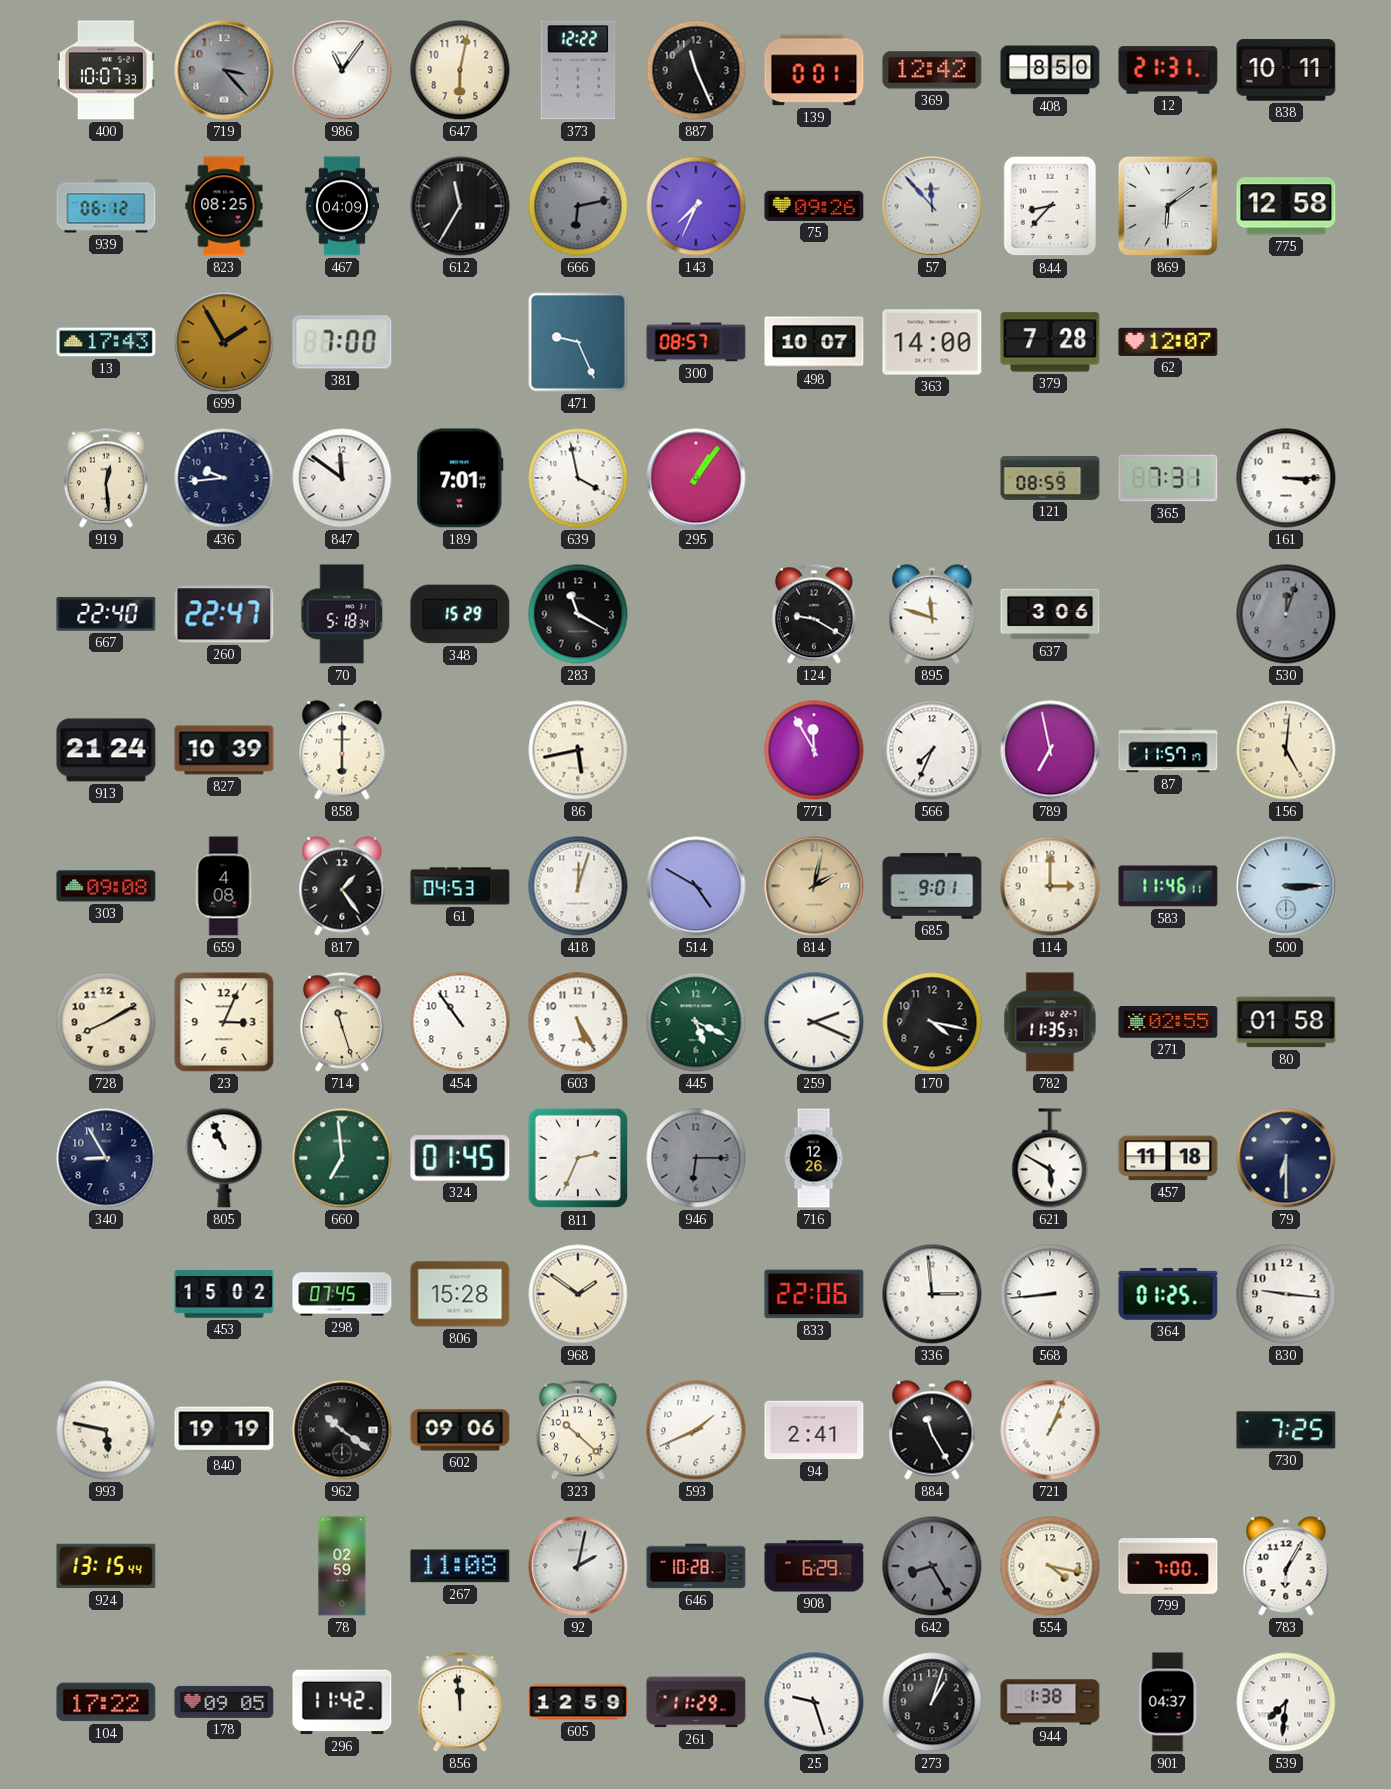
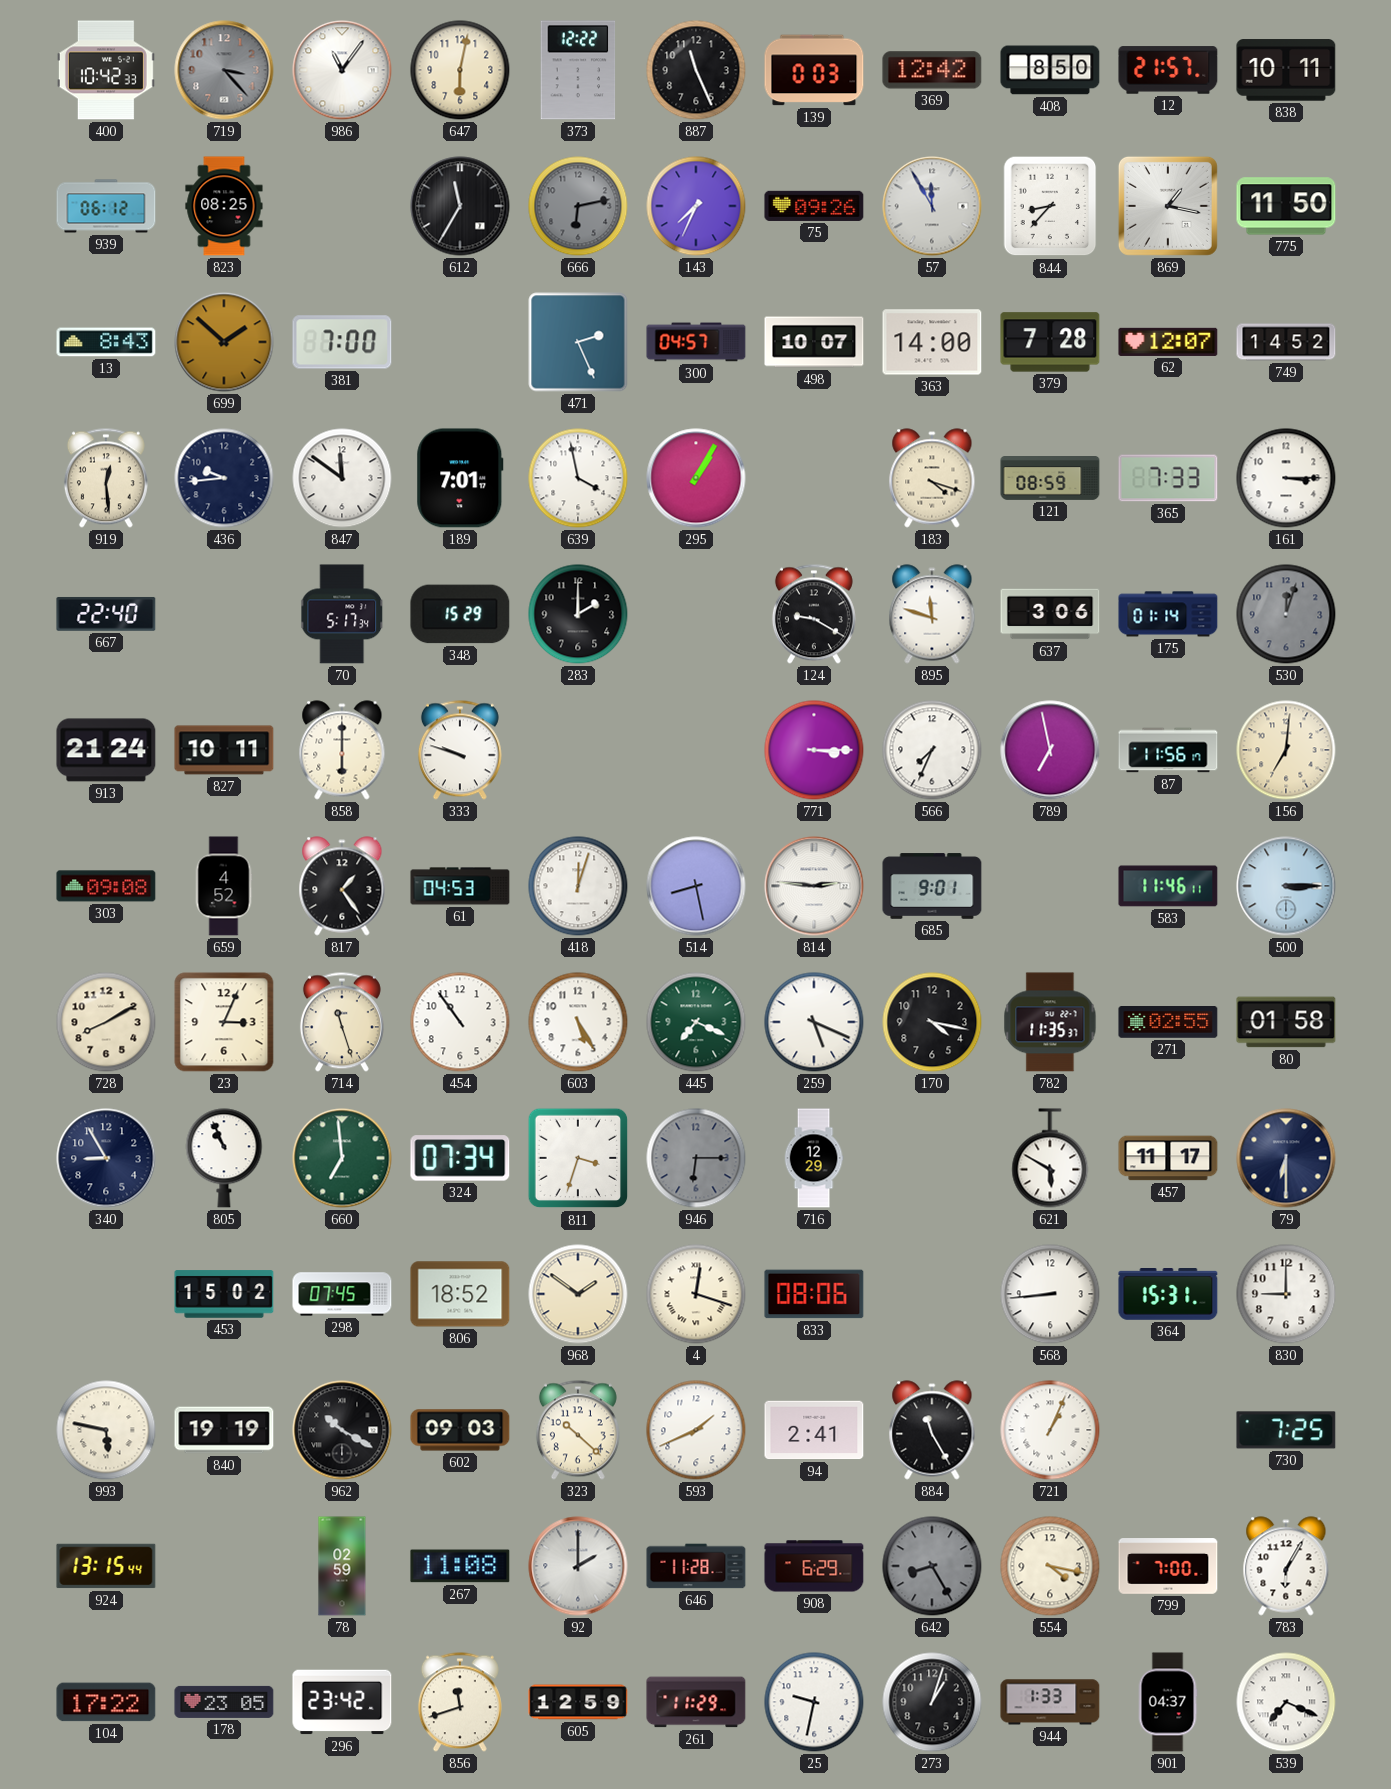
400: 10:07 -> 10:42 (106, 70)
139: 0:01 -> 0:03 (814, 70)
12: 21:31 -> 21:57 (1168, 70)
467: 04:09 -> none (341, 206)
57: 11:53 -> 11:55 (932, 206)
869: 6:09 -> 1:17 (1168, 206)
775: 12:58 -> 11:50 (1286, 206)
13: 17:43 -> 8:43 (106, 342)
699: 1:55 -> 1:52 (224, 342)
471: 9:26 -> 2:26 (578, 342)
300: 08:57 -> 04:57 (696, 342)
749: none -> 14:52 (1286, 342)
295: 1:06 -> 1:05 (696, 478)
183: none -> 4:18 (932, 478)
365: 7:31 -> 7:33 (1168, 478)
260: 22:47 -> none (224, 614)
70: 5:18 -> 5:17 (343, 614)
283: 11:20 -> 2:00 (578, 614)
175: none -> 01:14 (1168, 614)
827: 10:39 -> 10:11 (224, 750)
333: none -> 9:48 (460, 750)
86: 5:43 -> none (578, 750)
771: 11:55 -> 3:15 (814, 750)
87: 11:57 -> 11:56 (1168, 750)
156: 5:01 -> 7:01 (1286, 750)
659: 4:08 -> 4:52 (224, 886)
514: 4:50 -> 8:28 (696, 886)
814: 2:02 -> 2:46 (814, 886)
814 dial: champagne -> white (814, 886)
114: 3:00 -> none (1050, 886)
445: 5:19 -> 7:19 (696, 1022)
259: 2:19 -> 5:19 (814, 1022)
324: 01:45 -> 07:34 (460, 1158)
811: 2:34 -> 3:33 (578, 1158)
716: 12:26 -> 12:29 (814, 1158)
457: 11:18 -> 11:17 (1168, 1158)
806: 15:28 -> 18:52 (460, 1294)
4: none -> 12:18 (696, 1294)
833: 22:06 -> 08:06 (814, 1294)
336: 2:59 -> none (932, 1294)
364: 01:25 -> 15:31 (1168, 1295)
830: 9:16 -> 9:00 (1286, 1294)
962: 10:21 -> 10:20 (342, 1430)
602: 09:06 -> 09:03 (460, 1430)
92: 2:02 -> 2:00 (578, 1566)
646: 10:28 -> 11:28 (696, 1566)
178: 09:05 -> 23:05 (224, 1702)
296: 11:42 -> 23:42 (342, 1702)
856: 11:59 -> 11:42 (460, 1702)
25: 9:27 -> 9:32 (814, 1702)
944: 1:38 -> 1:33 (1050, 1702)
539: 7:31 -> 7:19 (1286, 1702)
